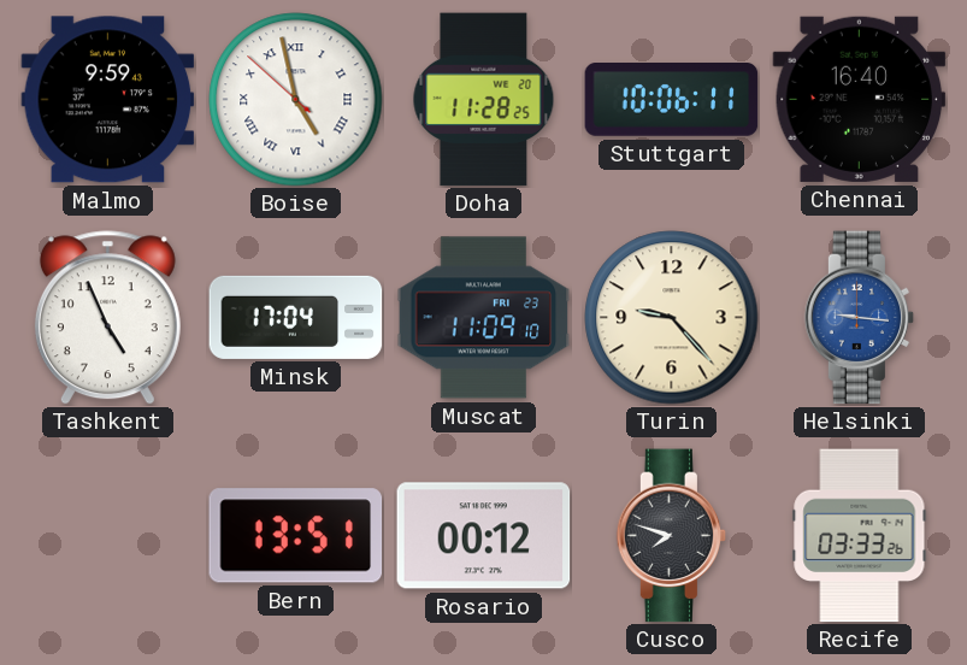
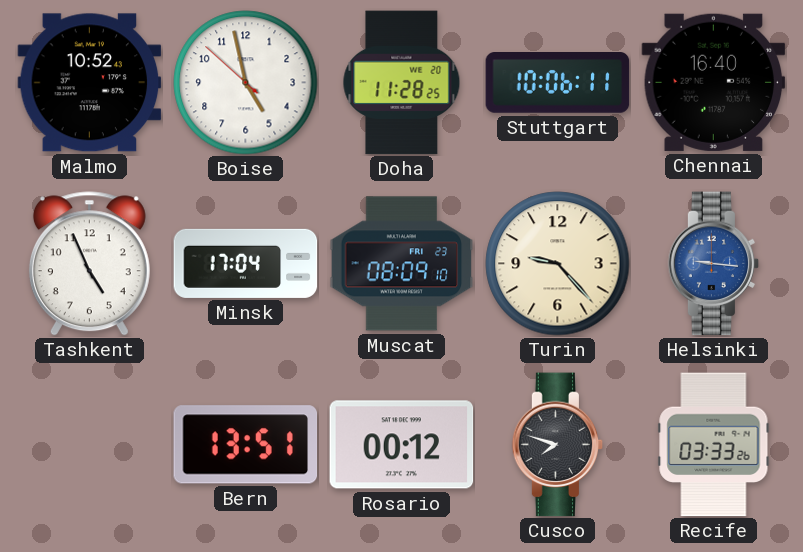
Malmo: 9:59 -> 10:52 (90, 83)
Boise numerals: Roman -> Arabic (246, 83)
Muscat: 11:09 -> 08:09 (402, 264)
